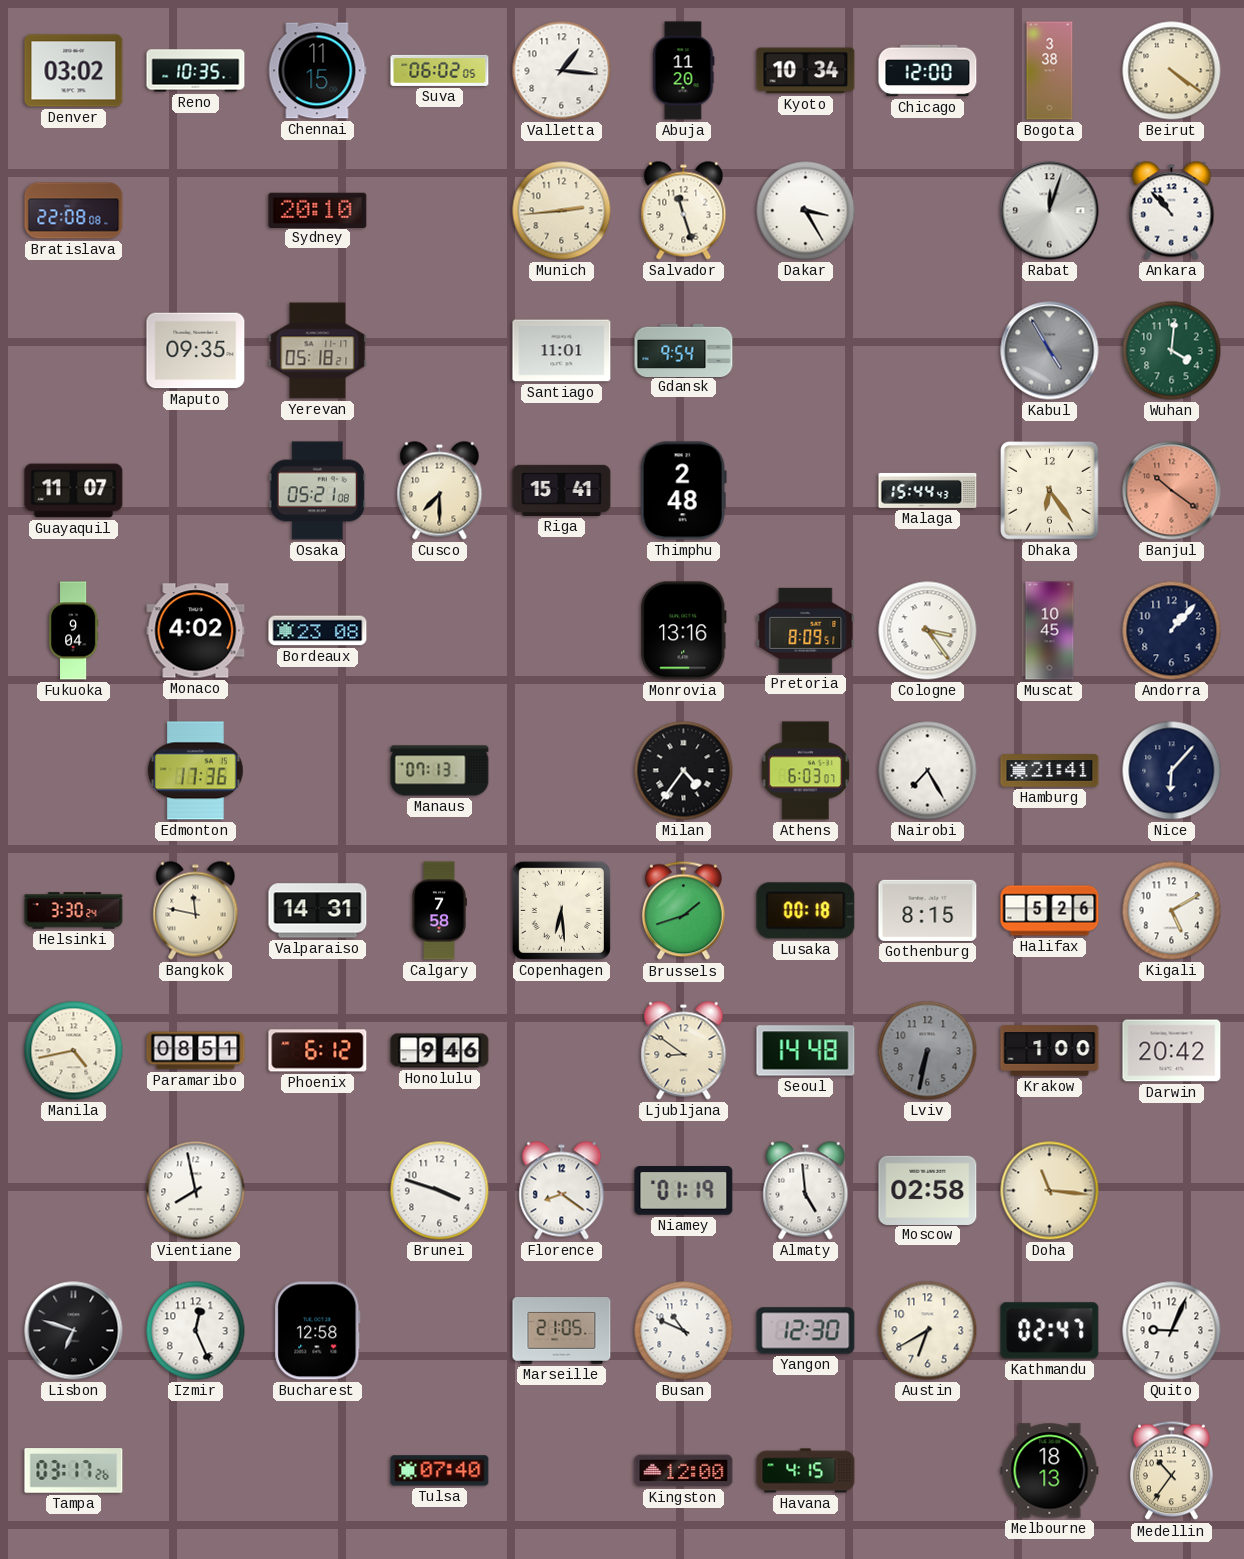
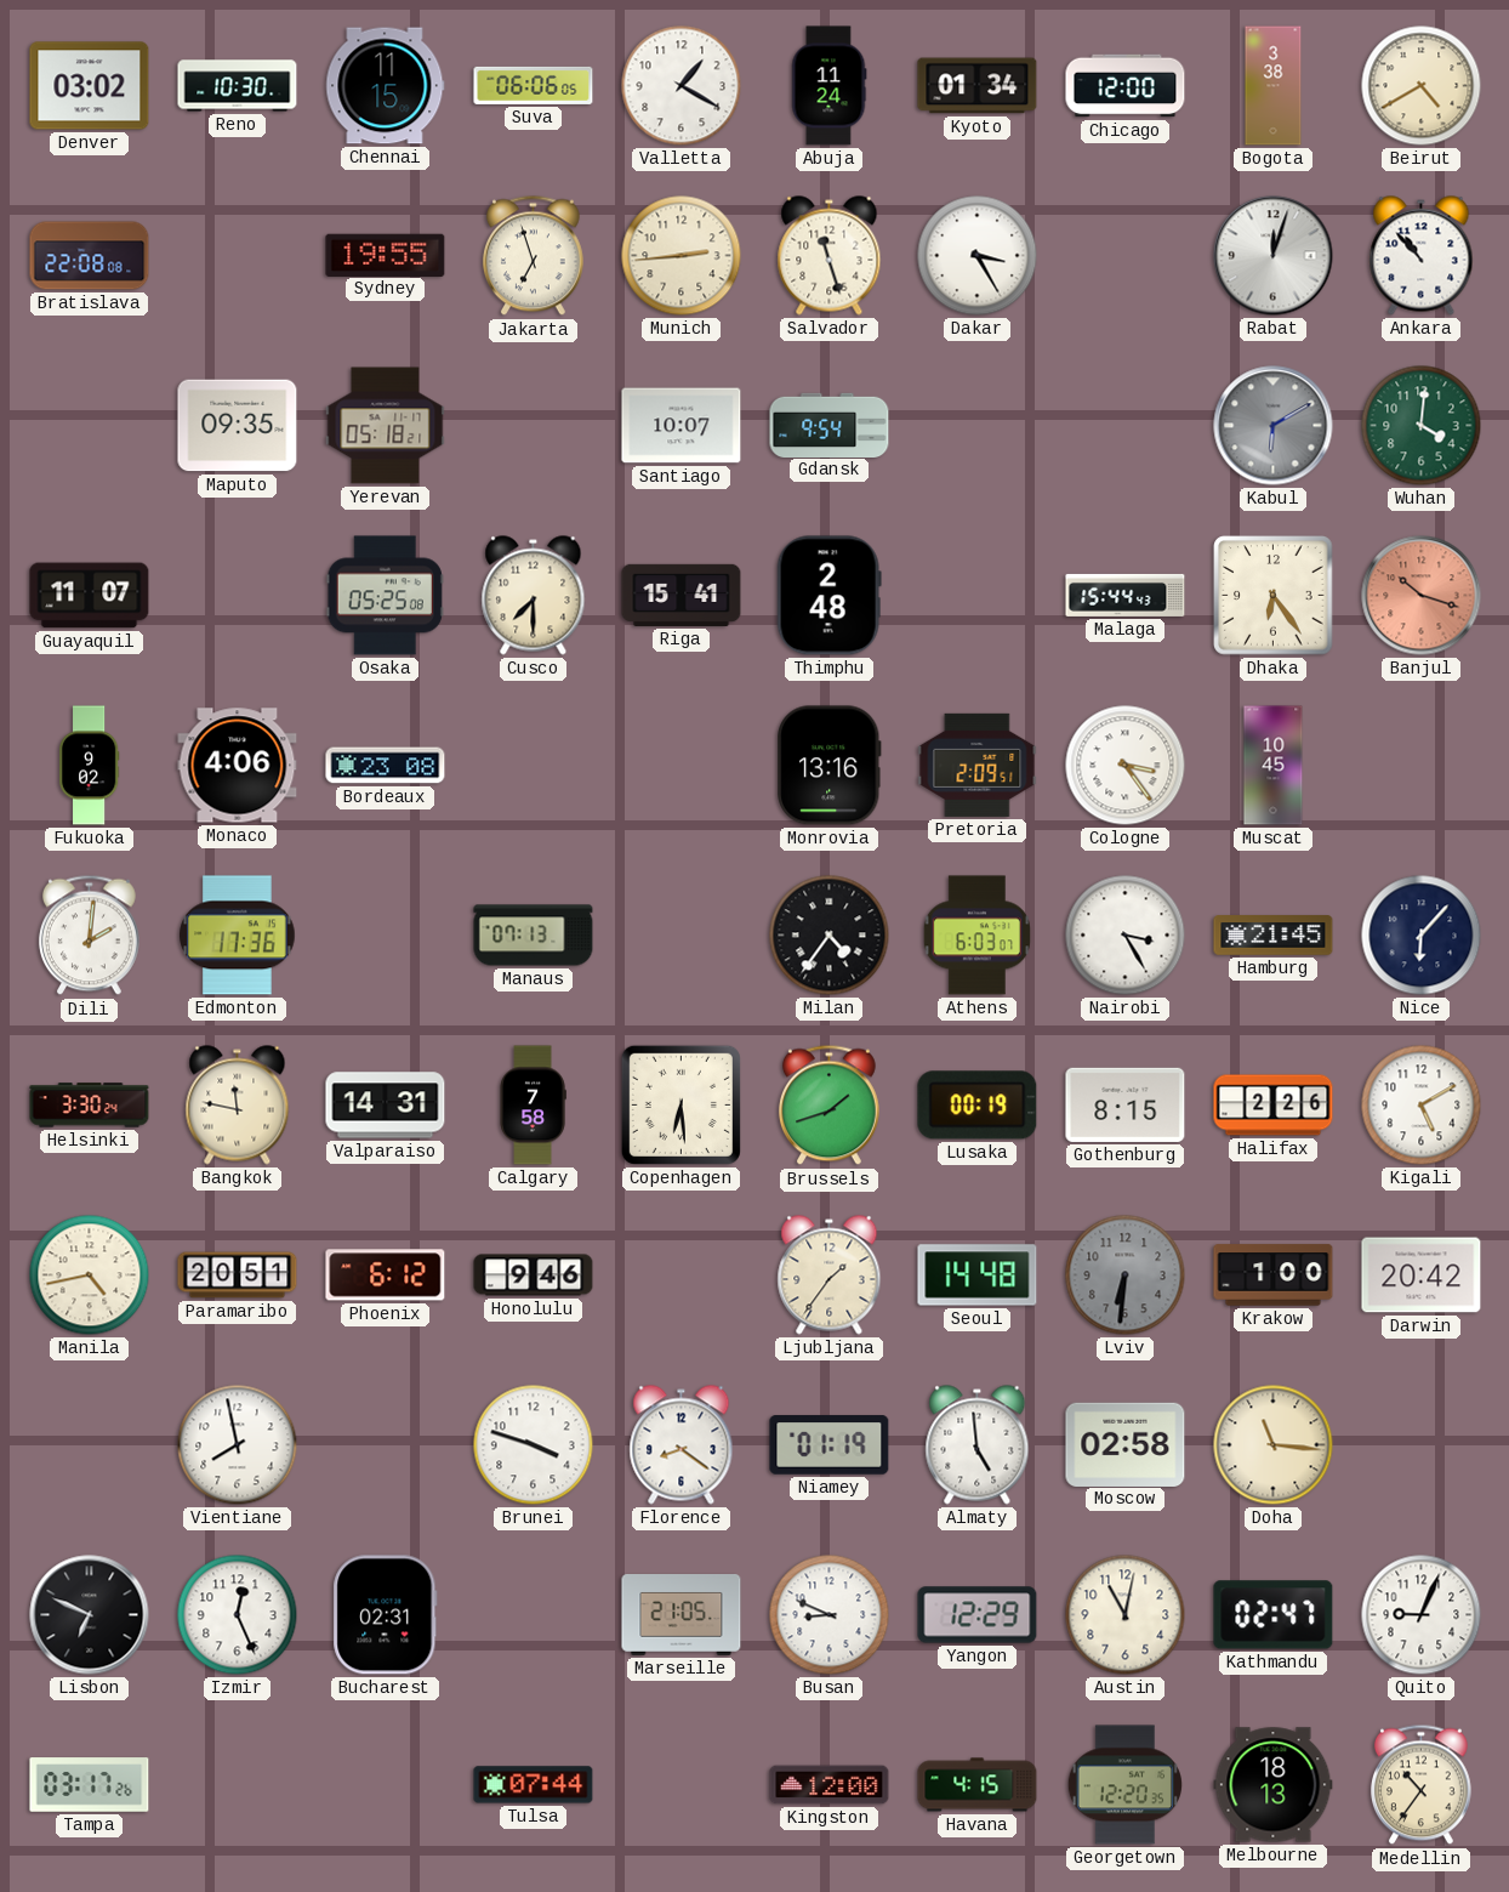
Reno: 10:35 -> 10:30 (238, 86)
Suva: 06:02 -> 06:06 (534, 85)
Valletta: 1:16 -> 1:20 (682, 86)
Abuja: 11:20 -> 11:24 (828, 86)
Kyoto: 10:34 -> 01:34 (978, 86)
Beirut: 4:21 -> 4:40 (1422, 86)
Sydney: 20:10 -> 19:55 (386, 255)
Jakarta: none -> 6:57 (533, 256)
Santiago: 11:01 -> 10:07 (682, 426)
Kabul: 4:55 -> 6:10 (1274, 426)
Osaka: 05:21 -> 05:25 (385, 596)
Banjul: 10:21 -> 10:18 (1422, 596)
Fukuoka: 9:04 -> 9:02 (89, 766)
Monaco: 4:02 -> 4:06 (238, 766)
Pretoria: 8:09 -> 2:09 (978, 765)
Andorra: 1:07 -> none (1172, 631)
Dili: none -> 2:01 (89, 936)
Nairobi: 7:25 -> 3:25 (1126, 936)
Hamburg: 21:41 -> 21:45 (1274, 936)
Lusaka: 00:18 -> 00:19 (978, 1106)
Halifax: 5:26 -> 2:26 (1274, 1106)
Paramaribo: 08:51 -> 20:51 (238, 1275)
Ljubljana: 8:51 -> 1:36 (830, 1275)
Lviv: 6:32 -> 6:31 (1126, 1275)
Lisbon: 6:48 -> 6:49 (90, 1615)
Bucharest: 12:58 -> 02:31 (386, 1615)
Busan: 10:49 -> 8:49 (830, 1615)
Yangon: 12:30 -> 12:29 (978, 1615)
Austin: 6:40 -> 11:02 (1126, 1615)
Tulsa: 07:40 -> 07:44 (534, 1785)
Georgetown: none -> 12:20 (1124, 1785)
